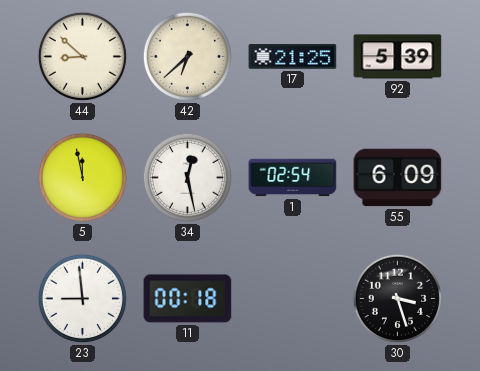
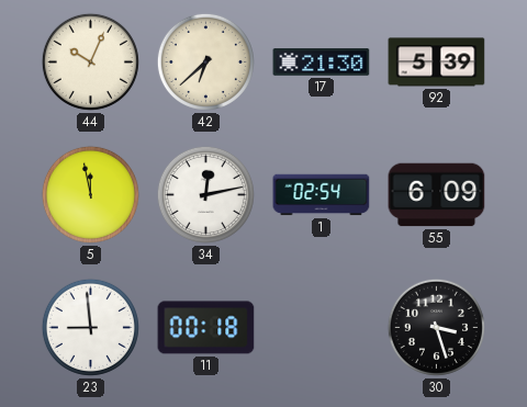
44: 8:52 -> 10:04 (90, 61)
17: 21:25 -> 21:30 (322, 63)
34: 12:28 -> 12:13 (205, 194)
